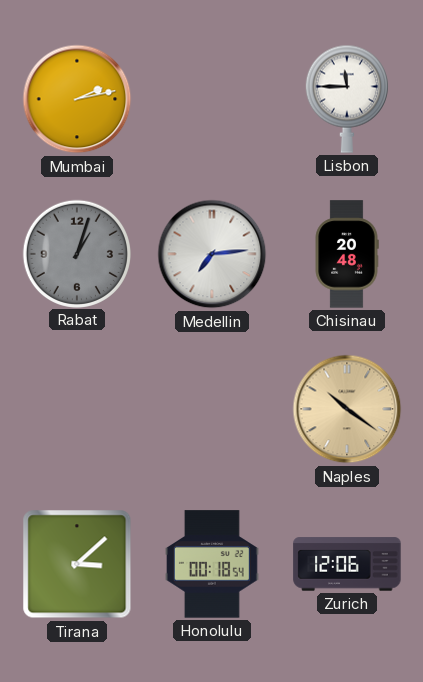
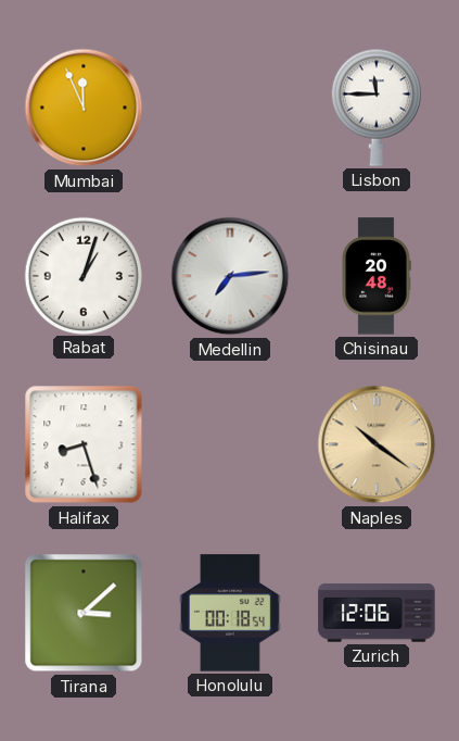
Mumbai: 2:13 -> 11:56 (84, 108)
Rabat dial: grey -> white (82, 275)
Halifax: none -> 8:27 (84, 444)
